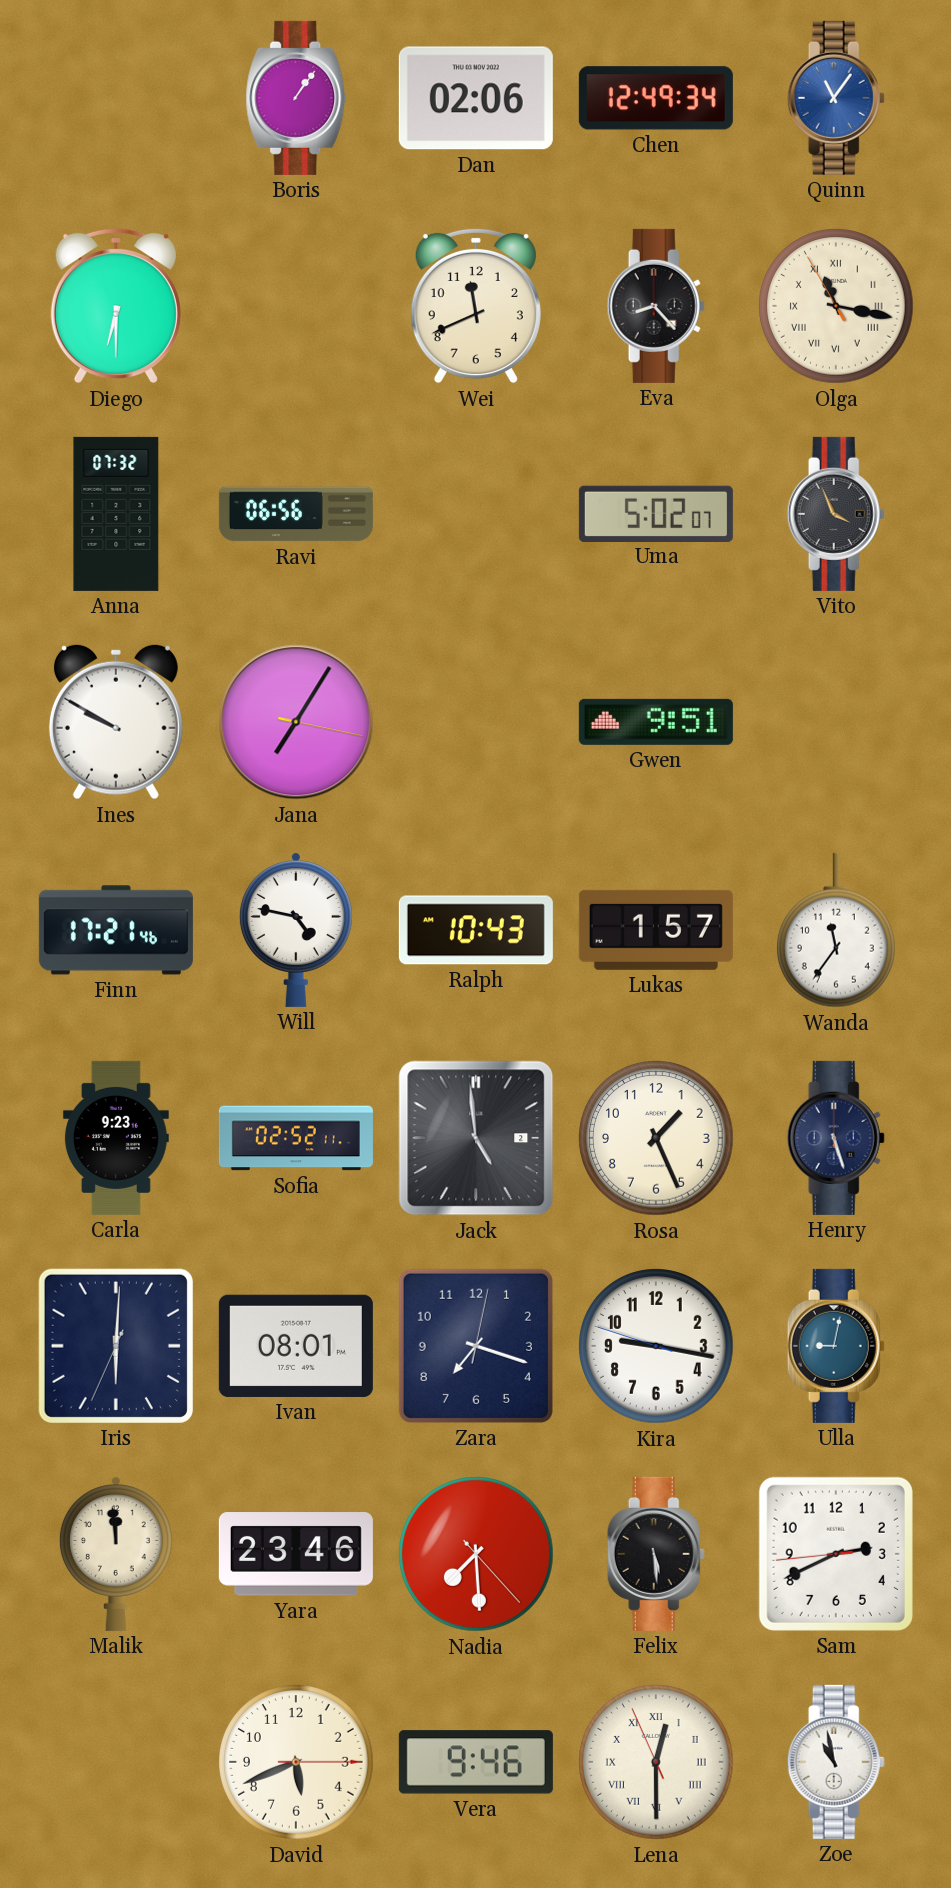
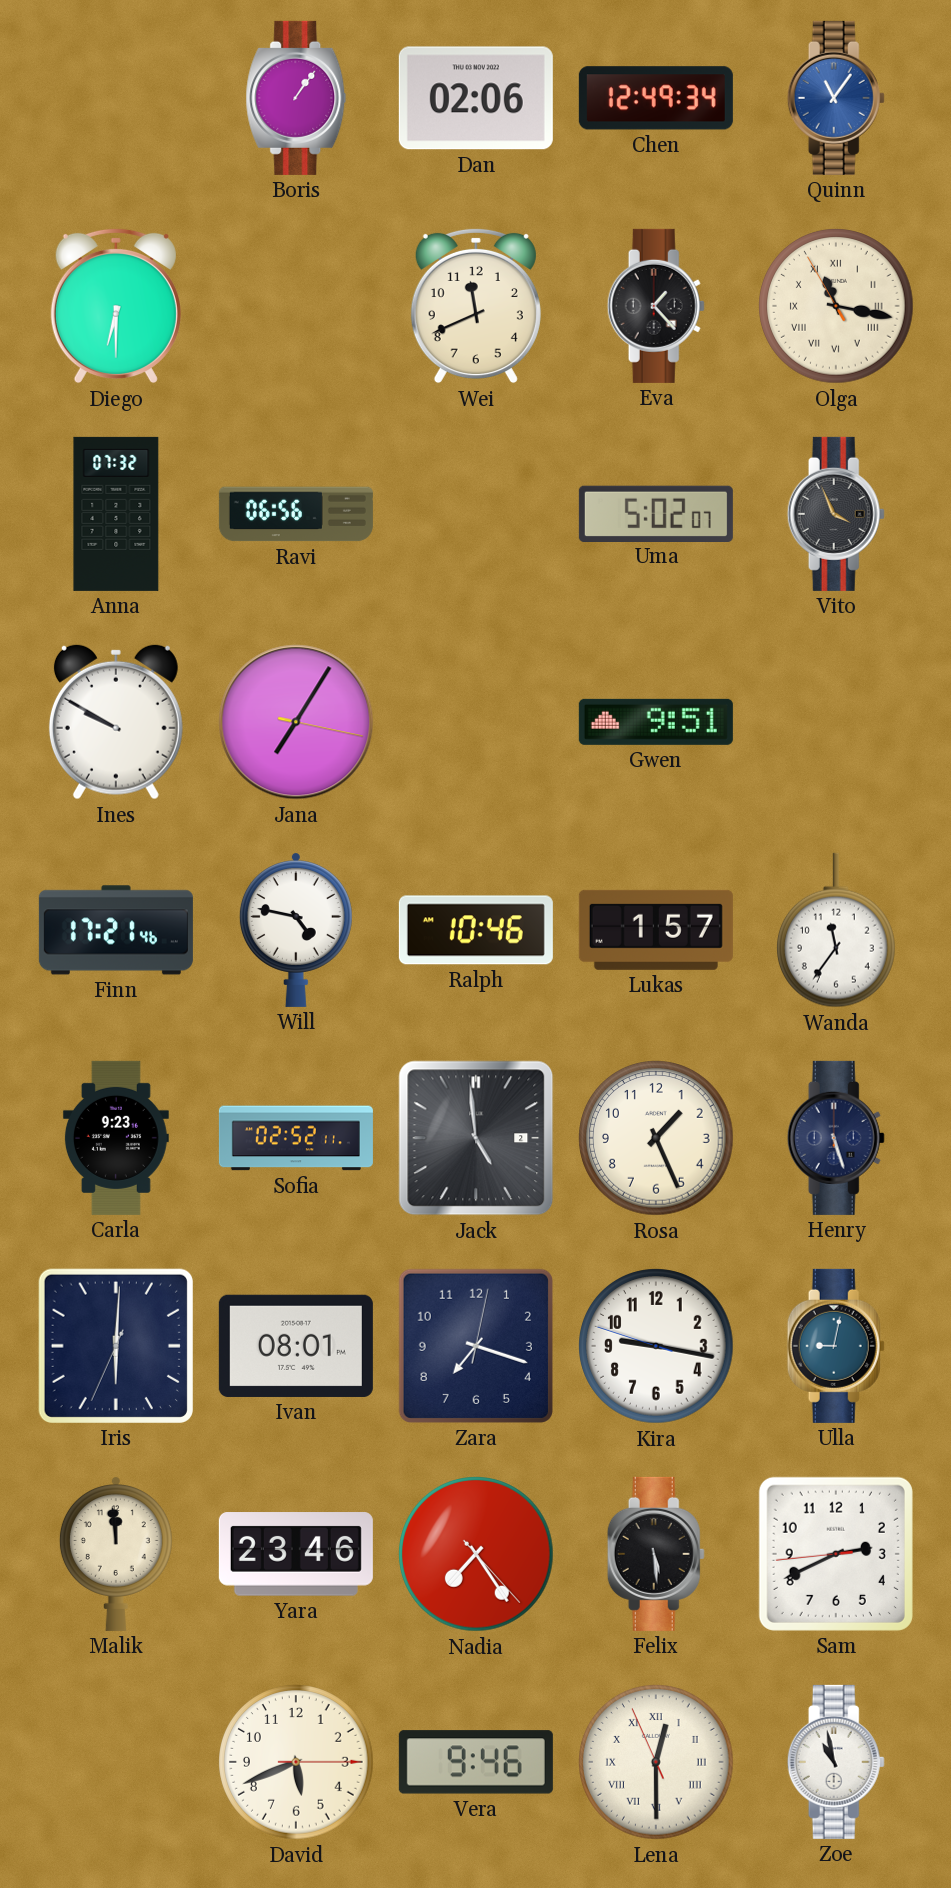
Eva: 8:23 -> 1:23 (656, 306)
Ralph: 10:43 -> 10:46 (476, 930)
Nadia: 7:29 -> 7:24 (476, 1554)
